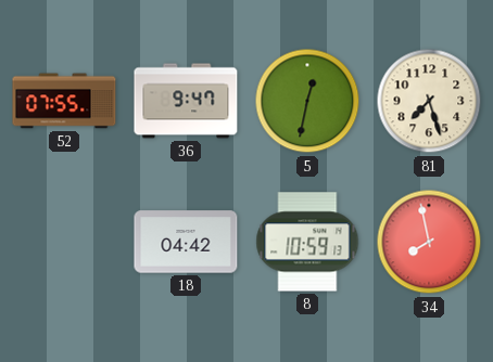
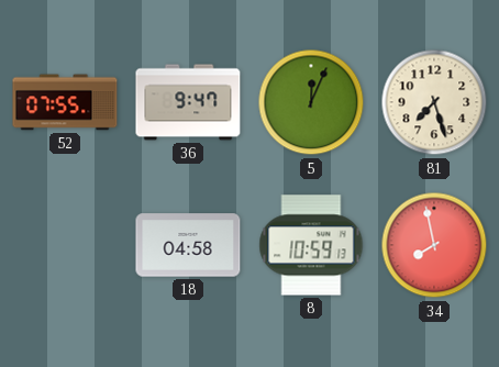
5: 12:32 -> 12:04 (311, 102)
18: 04:42 -> 04:58 (188, 245)
